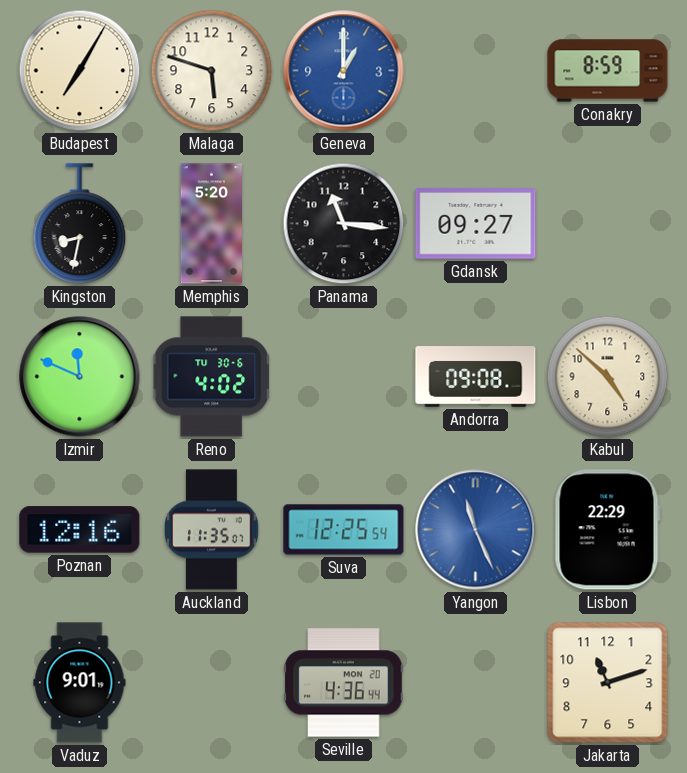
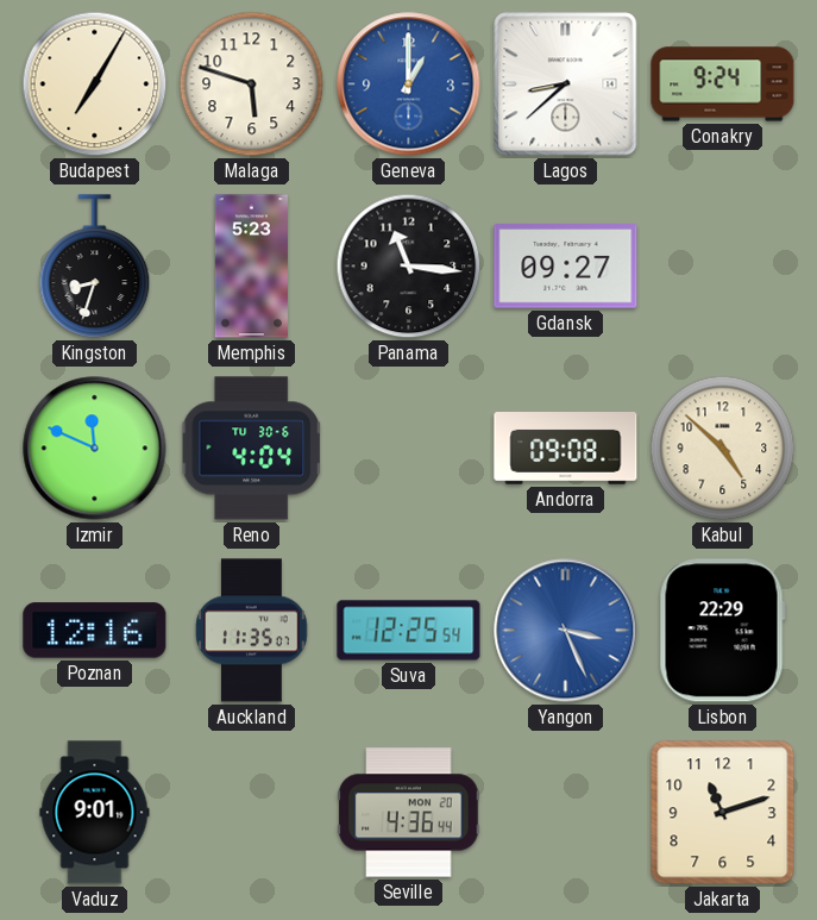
Lagos: none -> 8:38 (566, 85)
Conakry: 8:59 -> 9:24 (723, 85)
Kingston: 8:32 -> 8:33 (95, 267)
Memphis: 5:20 -> 5:23 (251, 267)
Reno: 4:02 -> 4:04 (251, 449)
Yangon: 11:26 -> 3:26 (566, 631)
